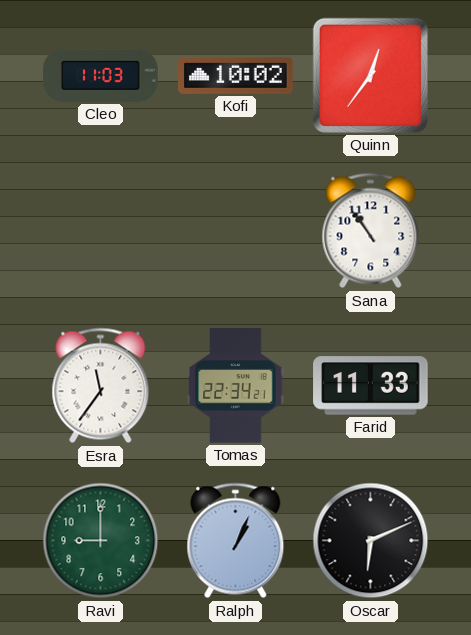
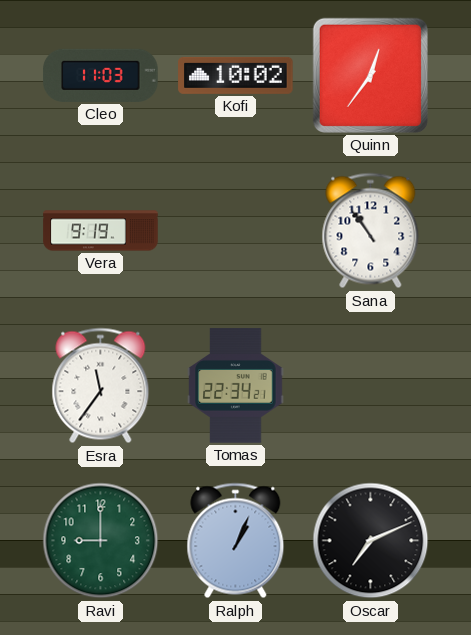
Vera: none -> 9:19 (101, 231)
Farid: 11:33 -> none (371, 386)
Oscar: 6:11 -> 7:11 (371, 541)
